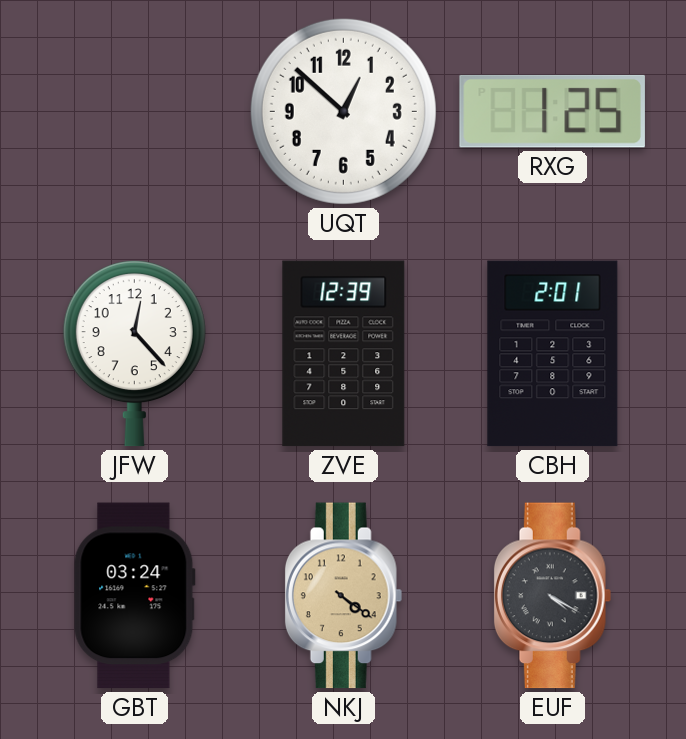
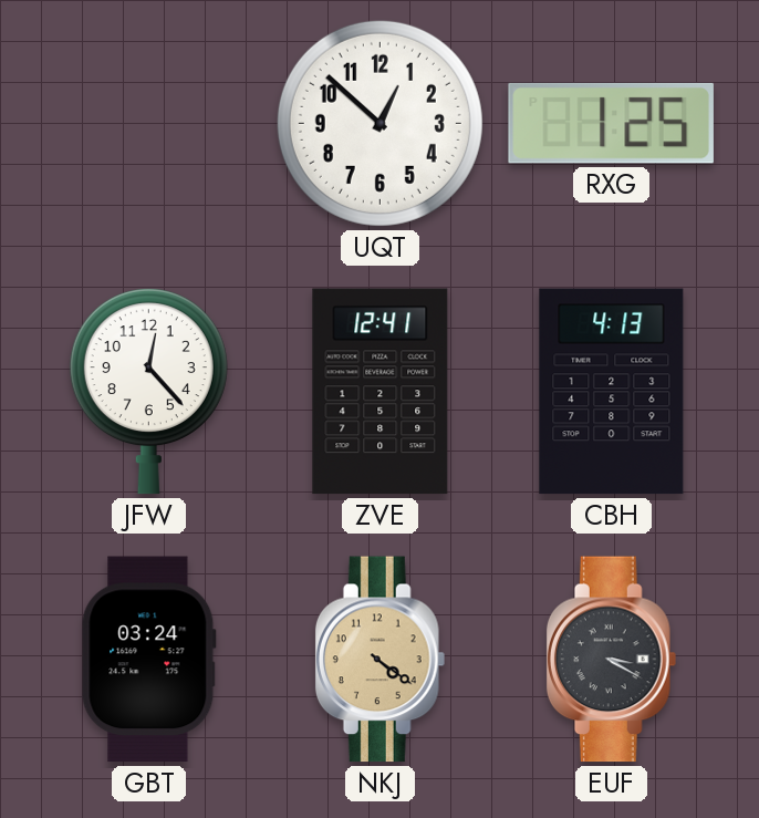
ZVE: 12:39 -> 12:41 (381, 392)
CBH: 2:01 -> 4:13 (612, 392)
EUF: 4:20 -> 3:20 (612, 660)
